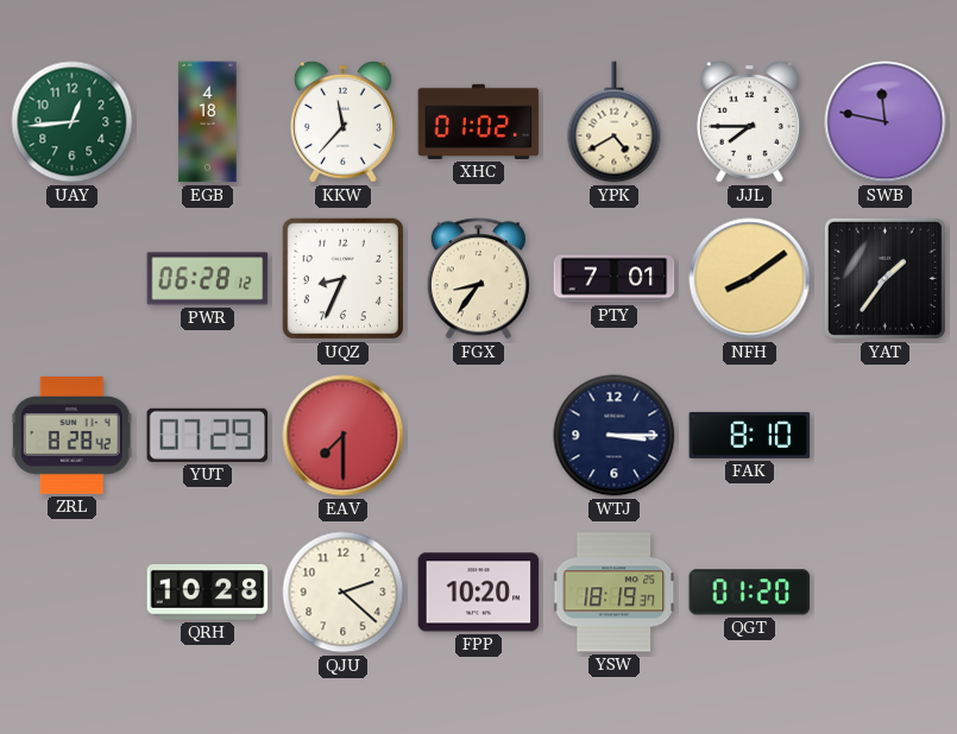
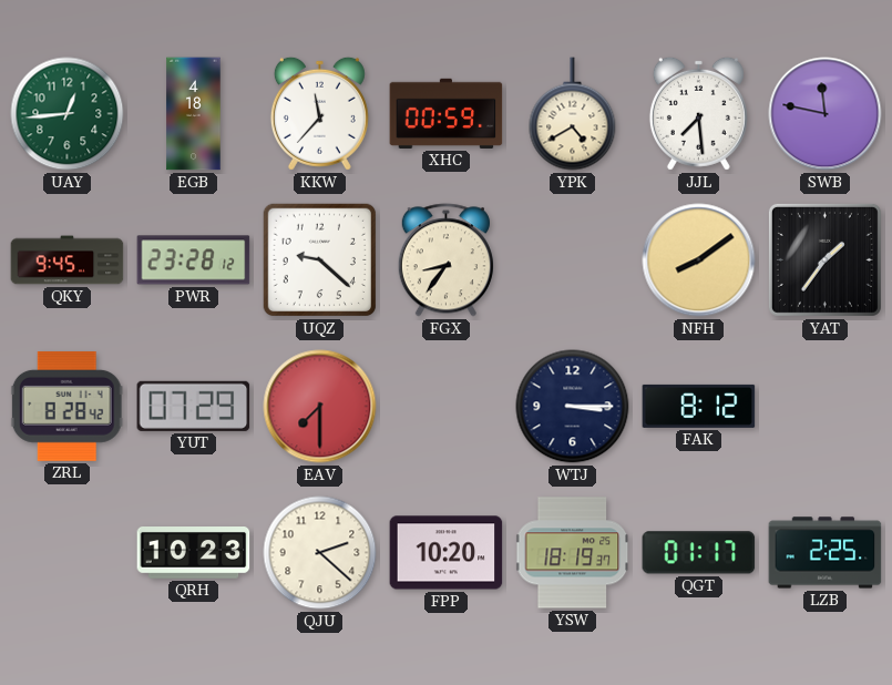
XHC: 01:02 -> 00:59 (447, 113)
JJL: 7:45 -> 7:29 (698, 113)
QKY: none -> 9:45 (68, 260)
PWR: 06:28 -> 23:28 (194, 260)
UQZ: 8:34 -> 9:22 (319, 259)
PTY: 7:01 -> none (615, 279)
FAK: 8:10 -> 8:12 (699, 406)
QRH: 10:28 -> 10:23 (194, 553)
QGT: 01:20 -> 01:17 (699, 553)
LZB: none -> 2:25 (826, 553)
